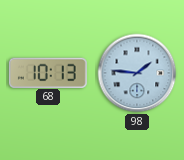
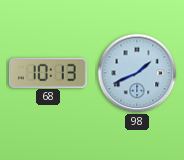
98: 1:46 -> 1:41 (137, 73)
